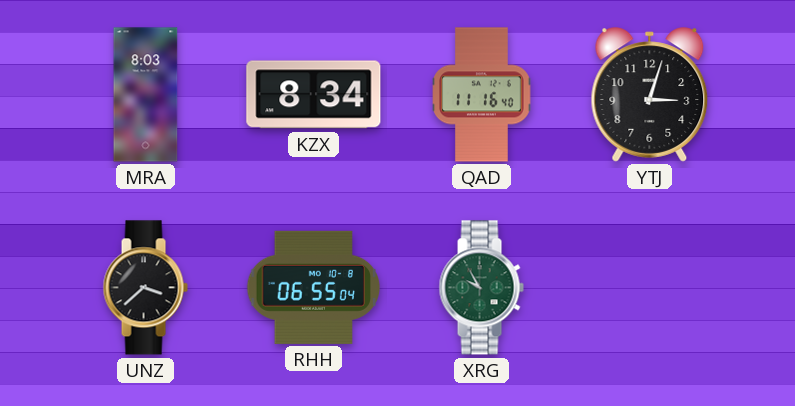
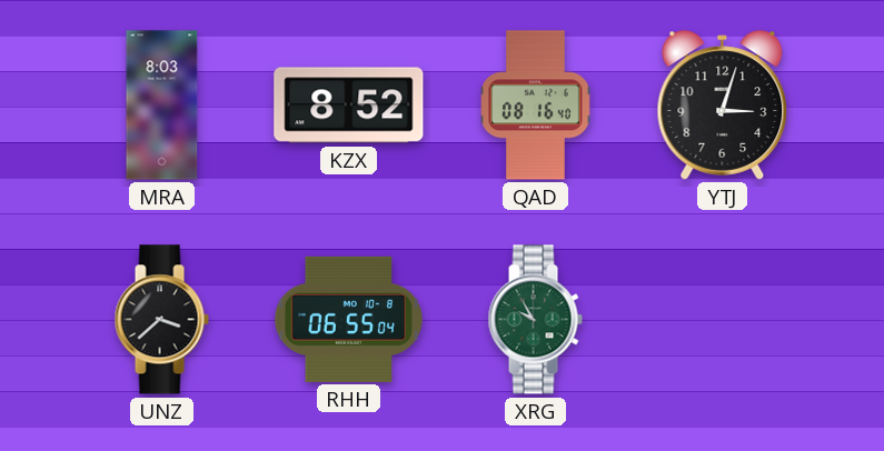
KZX: 8:34 -> 8:52 (349, 106)
QAD: 11:16 -> 08:16 (536, 106)
